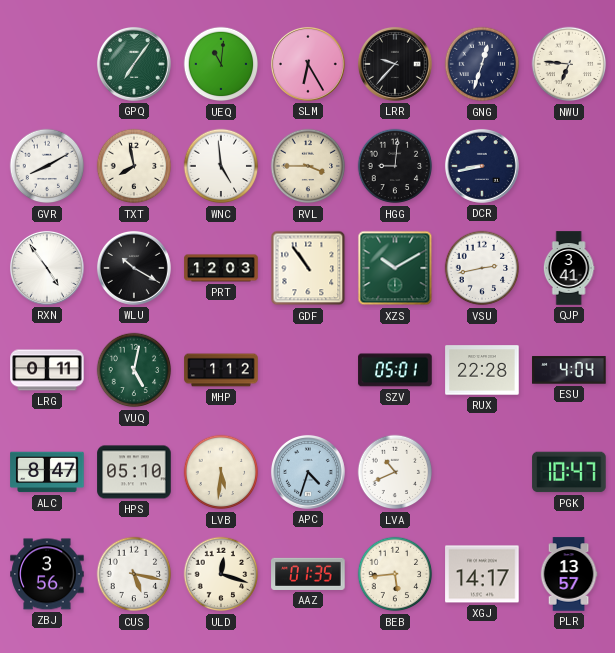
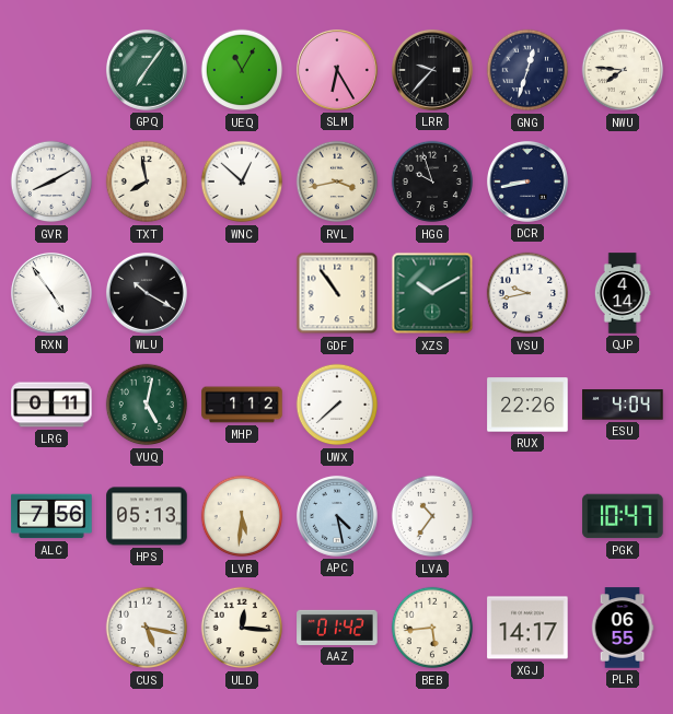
UEQ: 11:01 -> 11:05 (242, 70)
NWU: 6:46 -> 7:46 (623, 70)
WNC: 4:59 -> 12:52 (242, 182)
RVL: 3:45 -> 3:43 (337, 182)
HGG: 9:01 -> 9:57 (432, 182)
PRT: 12:03 -> none (221, 268)
VSU: 2:43 -> 9:43 (527, 293)
QJP: 3:41 -> 4:14 (623, 293)
UWX: none -> 7:38 (337, 405)
SZV: 05:01 -> none (395, 370)
RUX: 22:28 -> 22:26 (527, 405)
ALC: 8:47 -> 7:56 (51, 516)
HPS: 05:10 -> 05:13 (147, 516)
APC: 4:33 -> 4:28 (337, 516)
LVA: 10:41 -> 10:36 (432, 516)
ZBJ: 3:56 -> none (47, 574)
ULD: 12:18 -> 12:16 (242, 628)
AAZ: 01:35 -> 01:42 (337, 628)
PLR: 13:57 -> 06:55 (623, 628)
